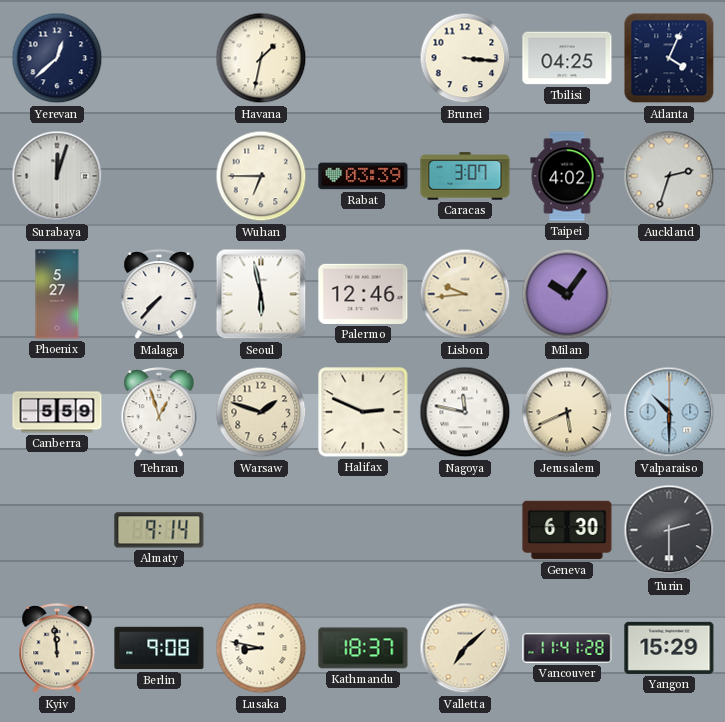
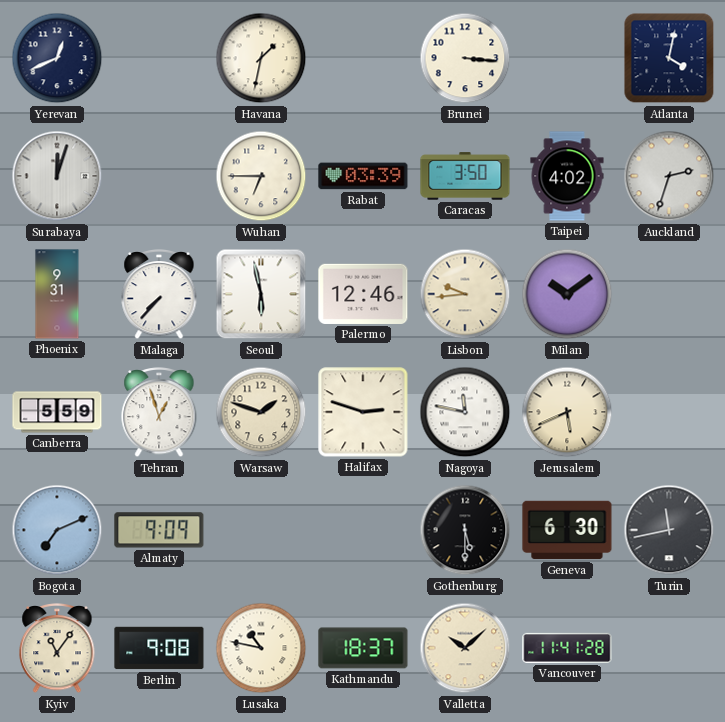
Yerevan: 12:38 -> 12:41 (57, 58)
Tbilisi: 04:25 -> none (567, 58)
Atlanta: 4:04 -> 4:02 (669, 58)
Caracas: 3:07 -> 3:50 (465, 176)
Phoenix: 5:27 -> 9:31 (57, 294)
Milan: 10:06 -> 10:09 (567, 294)
Halifax: 2:49 -> 2:48 (363, 412)
Valparaiso: 10:30 -> none (669, 412)
Bogota: none -> 7:11 (57, 530)
Almaty: 9:14 -> 9:09 (159, 530)
Gothenburg: none -> 5:30 (465, 530)
Turin: 2:30 -> 11:43 (669, 530)
Kyiv: 11:59 -> 11:06 (57, 649)
Lusaka: 8:47 -> 10:47 (261, 648)
Valletta: 7:08 -> 10:08 (465, 648)
Yangon: 15:29 -> none (669, 648)
